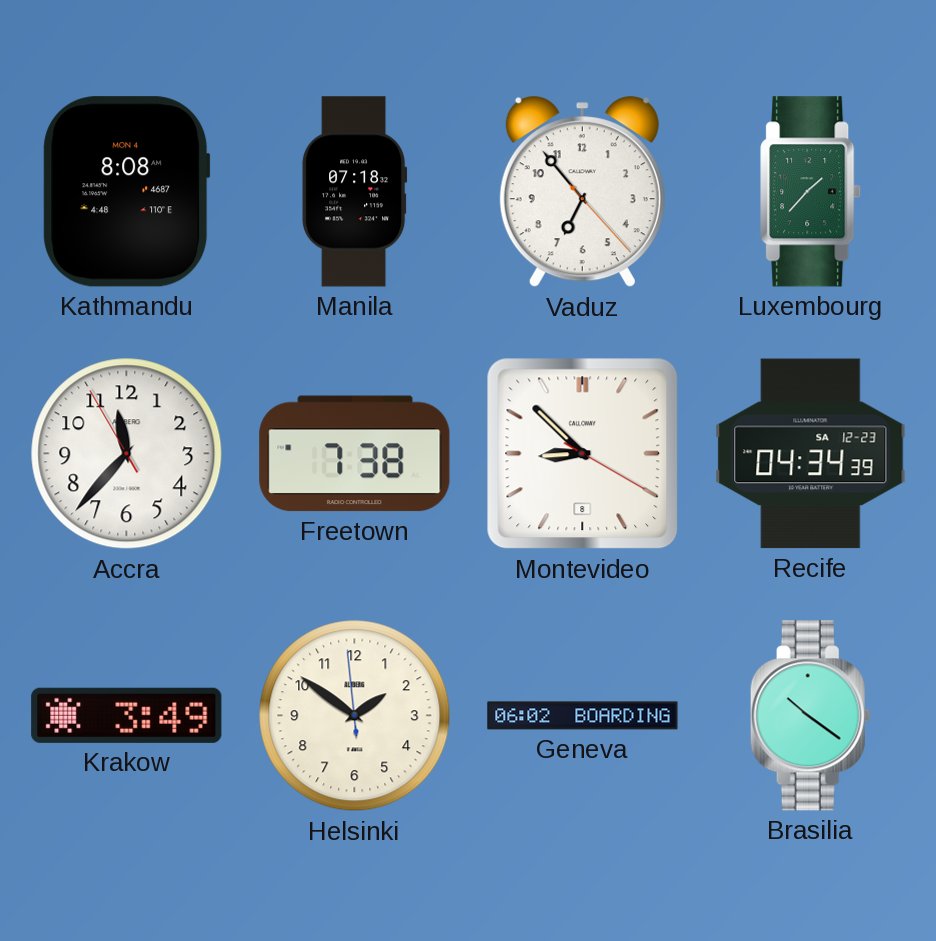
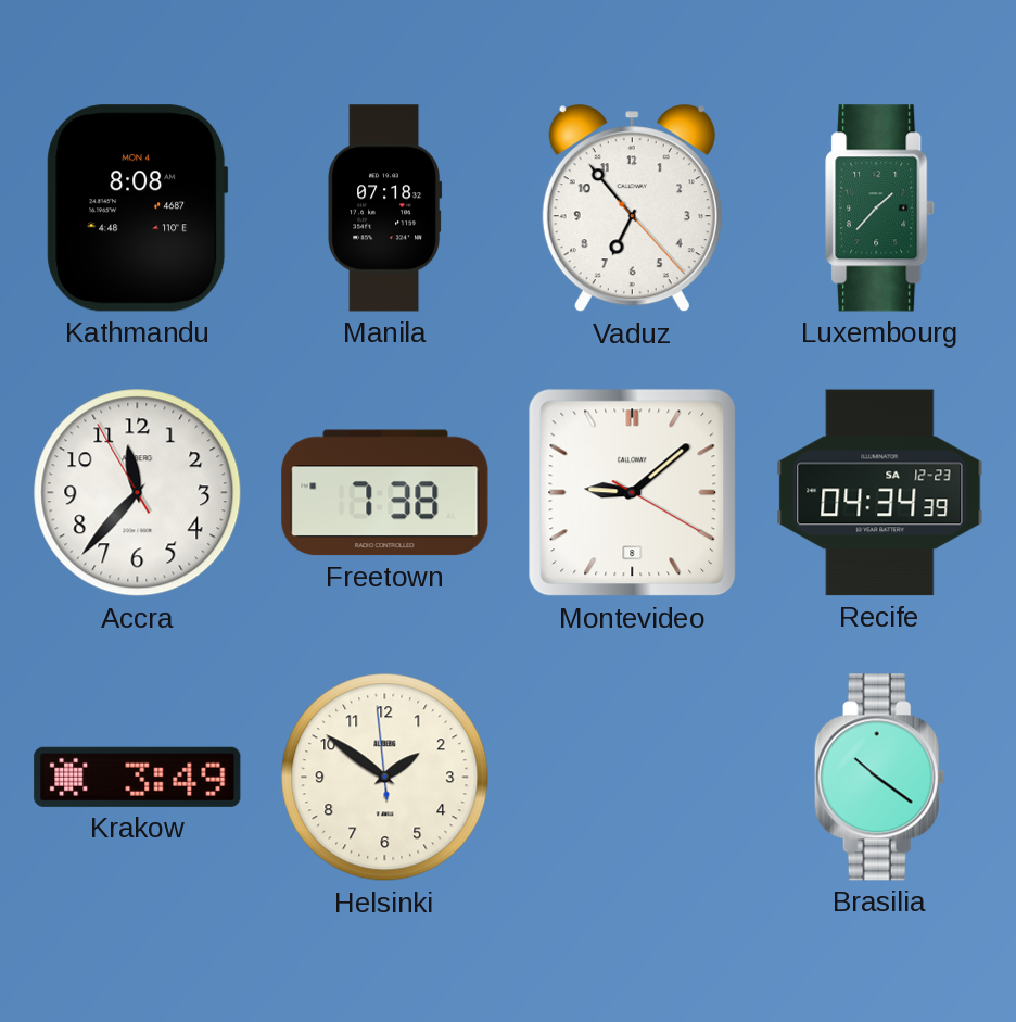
Montevideo: 8:52 -> 9:08 (633, 493)
Geneva: 06:02 -> none (583, 716)
